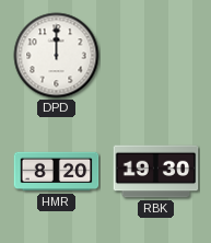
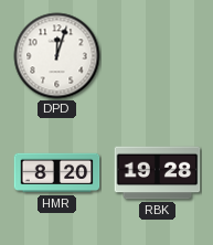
DPD: 12:00 -> 12:03 (57, 56)
RBK: 19:30 -> 19:28 (158, 173)
